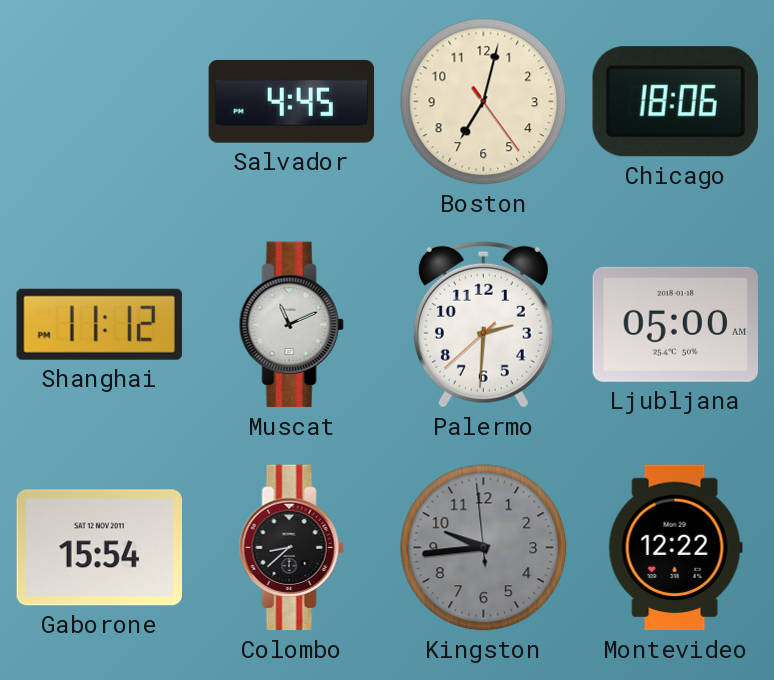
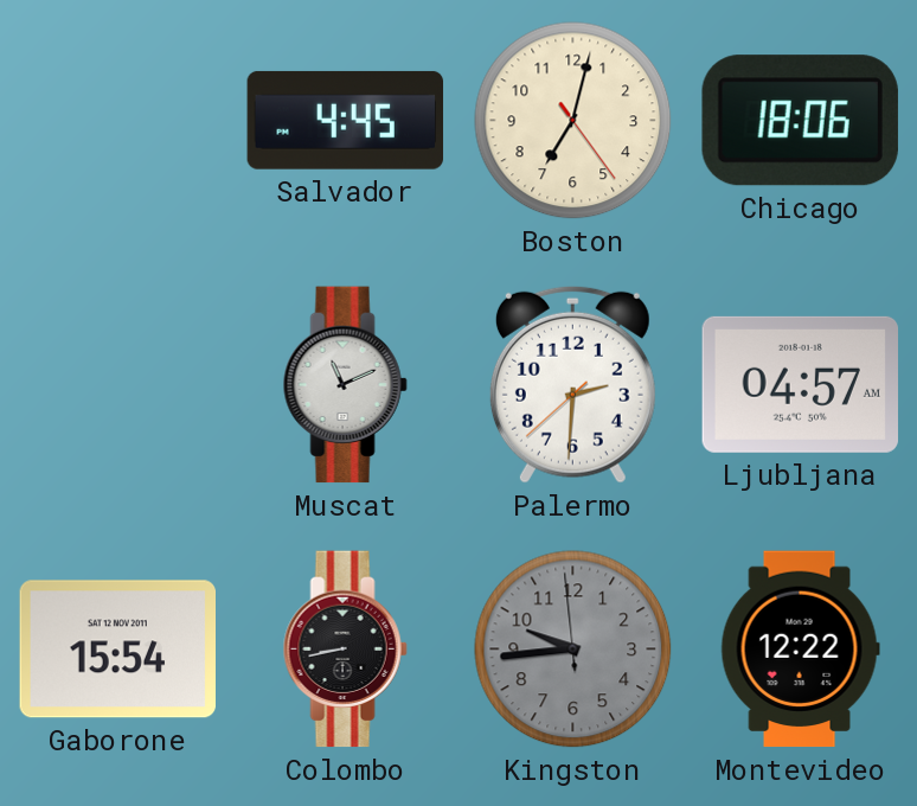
Shanghai: 11:12 -> none (99, 324)
Ljubljana: 05:00 -> 04:57 (801, 384)
Colombo: 8:38 -> 8:43 (345, 650)
